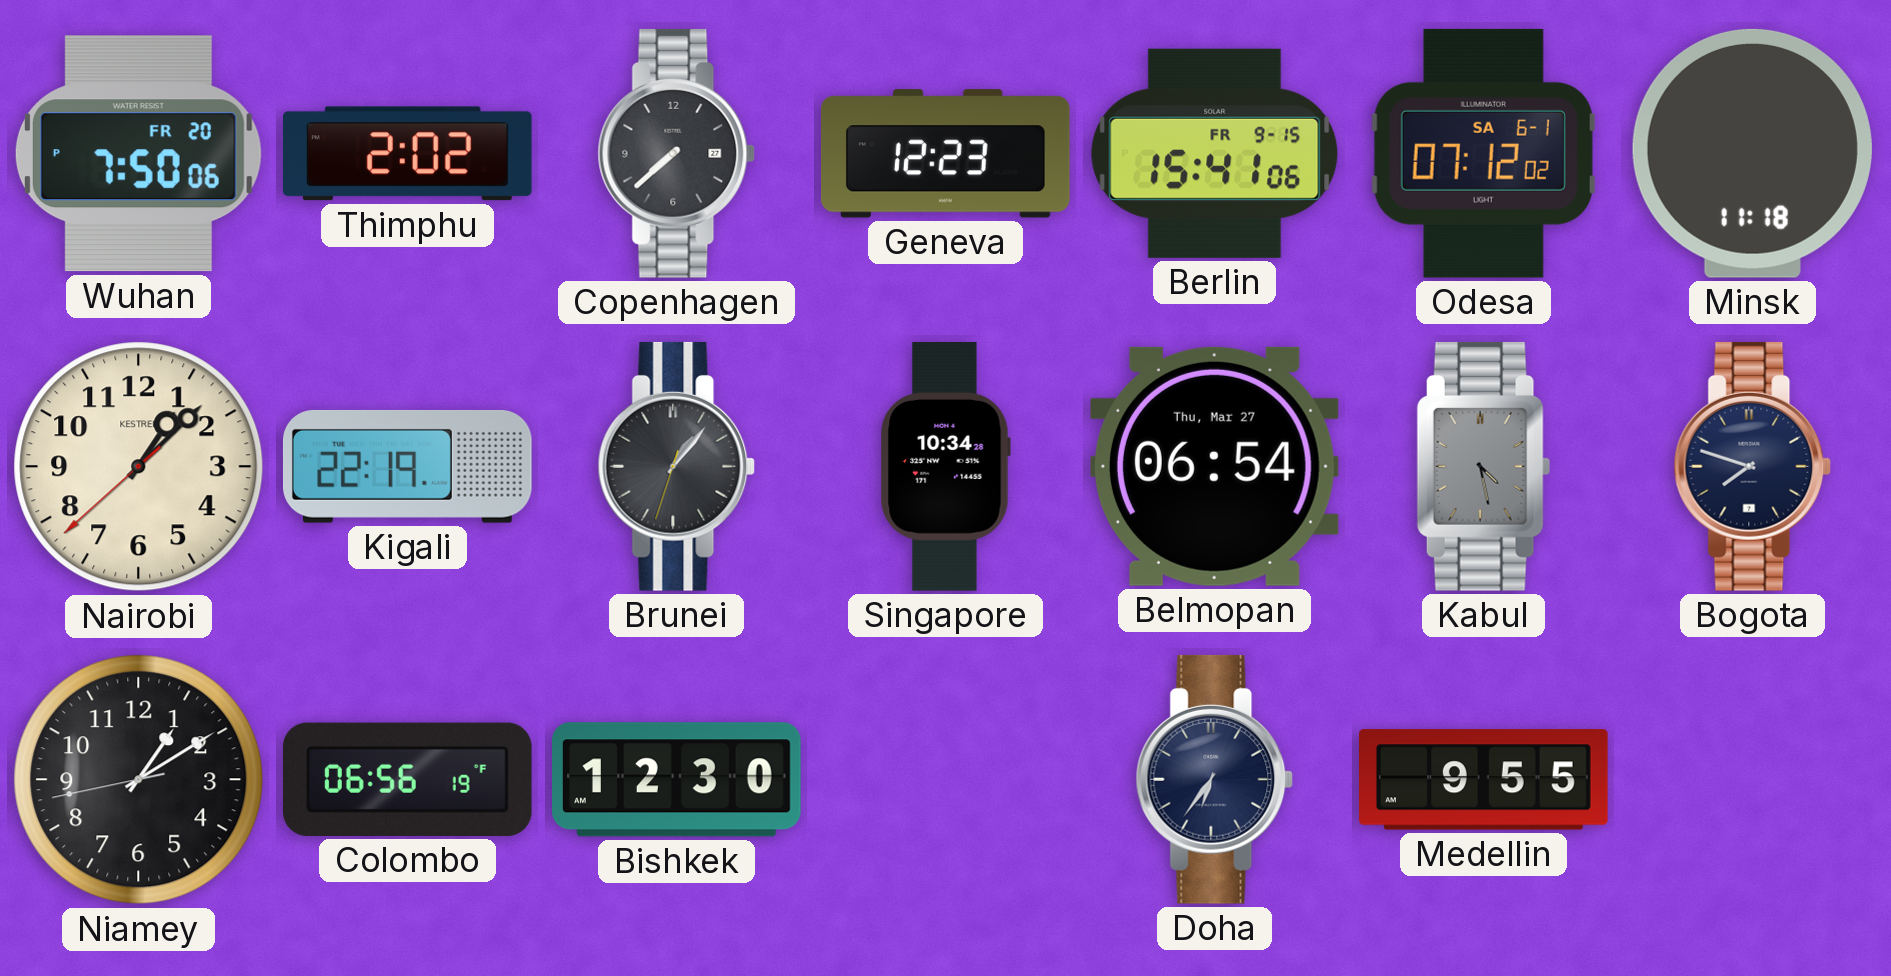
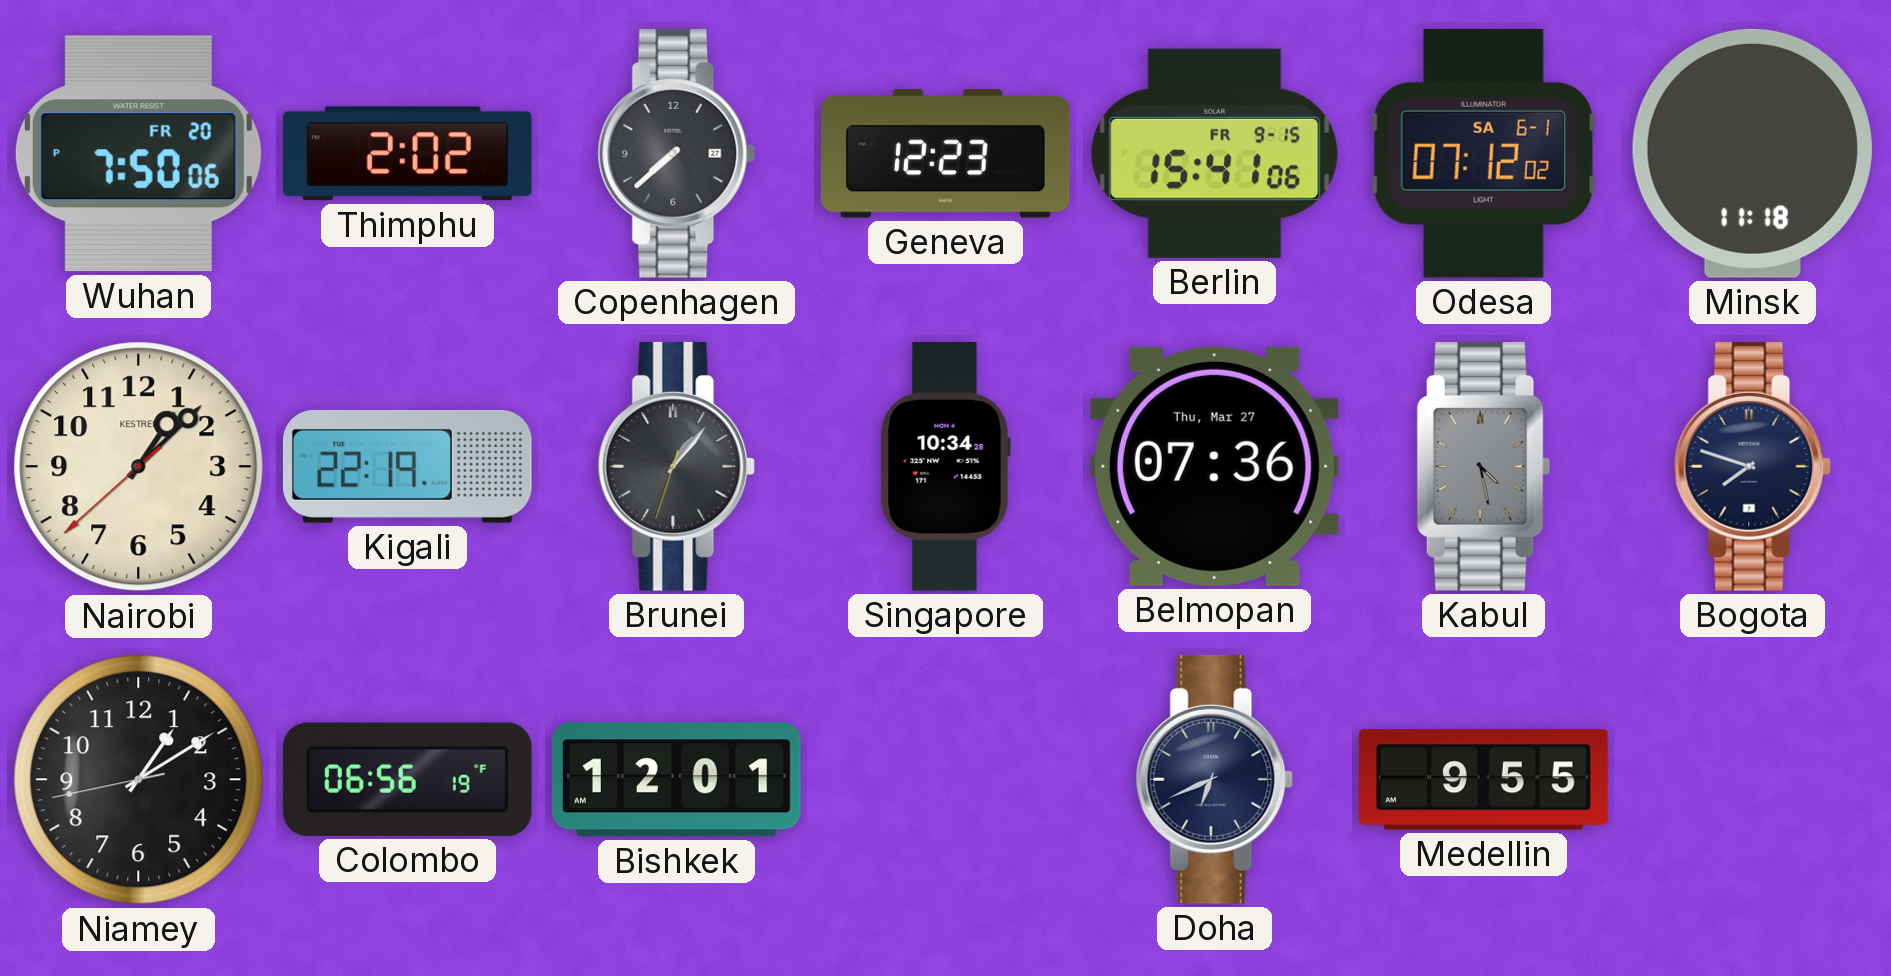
Belmopan: 06:54 -> 07:36 (1214, 466)
Bishkek: 12:30 -> 12:01 (677, 780)
Doha: 6:36 -> 6:41 (1215, 779)
